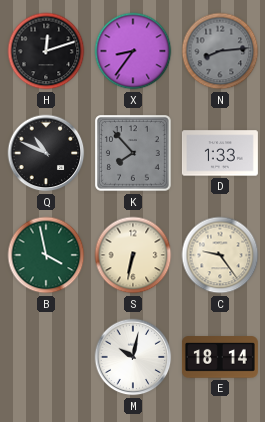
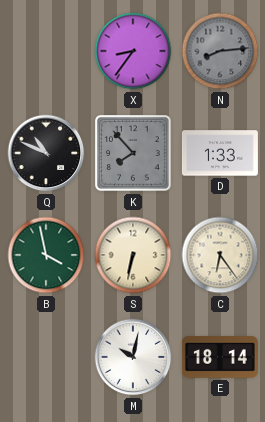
H: 12:12 -> none (46, 51)
C: 9:24 -> 6:24 (220, 255)
